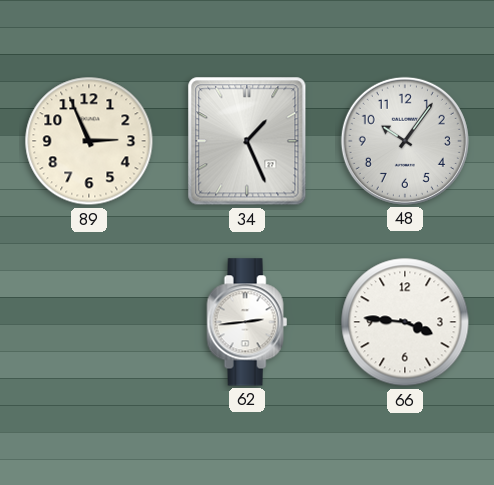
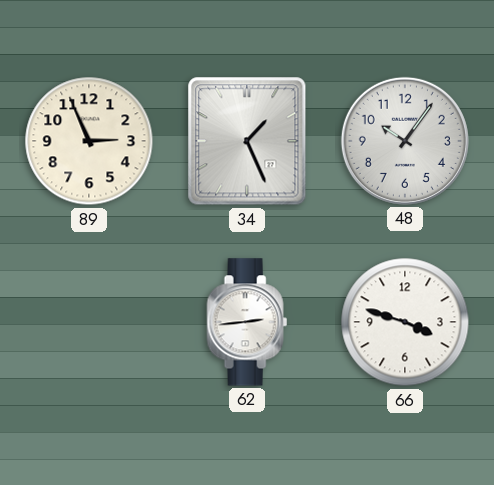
66: 3:46 -> 3:48 (405, 322)
